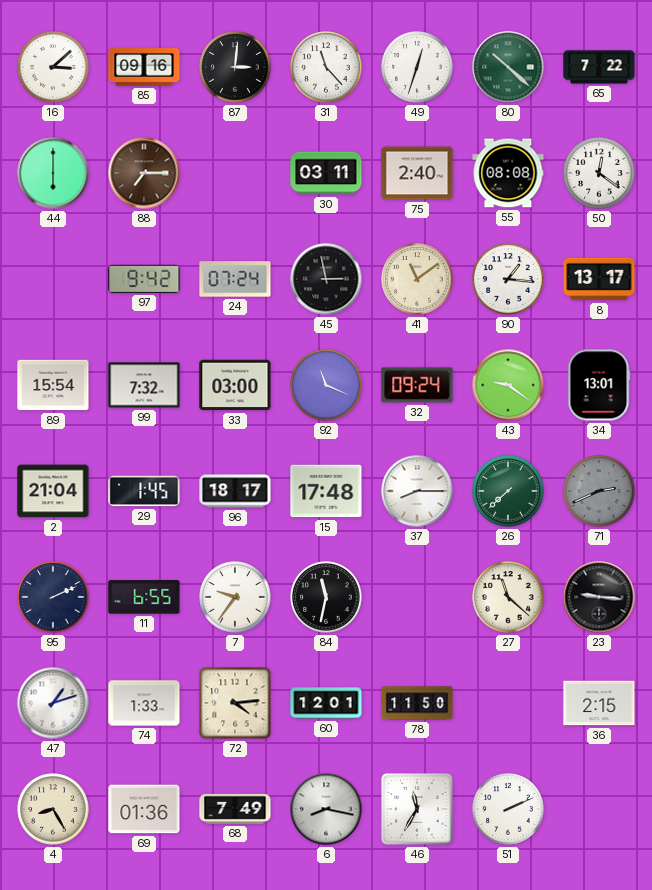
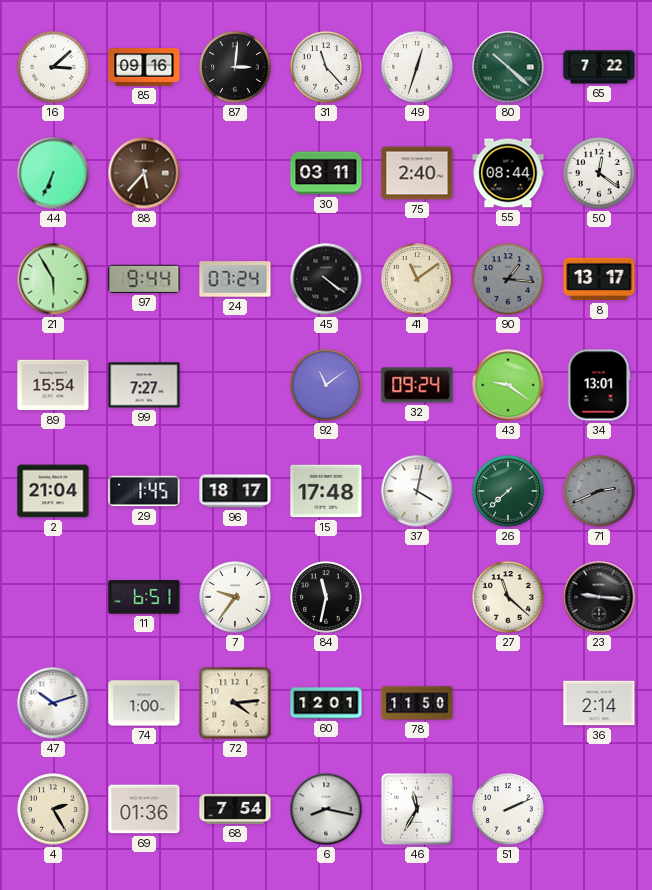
44: 6:00 -> 6:34 (53, 173)
88: 7:15 -> 5:37 (144, 173)
55: 08:08 -> 08:44 (508, 173)
21: none -> 5:55 (53, 279)
97: 9:42 -> 9:44 (144, 279)
45: 2:58 -> 4:21 (326, 279)
90 dial: white -> grey (508, 279)
99: 7:32 -> 7:27 (144, 385)
33: 03:00 -> none (235, 385)
92: 11:19 -> 11:09 (326, 385)
37: 8:15 -> 4:02 (417, 491)
95: 2:11 -> none (53, 597)
11: 6:55 -> 6:51 (144, 597)
47: 1:12 -> 10:12 (53, 703)
74: 1:33 -> 1:00 (144, 703)
36: 2:15 -> 2:14 (599, 703)
4: 8:25 -> 2:25 (53, 809)
68: 7:49 -> 7:54 (235, 809)
